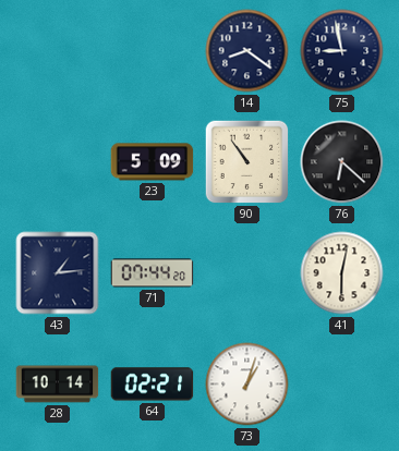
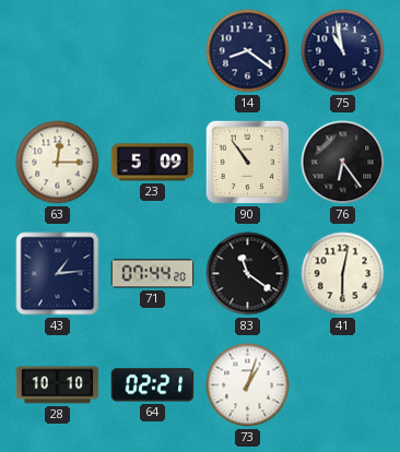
75: 8:58 -> 10:58 (343, 51)
63: none -> 12:15 (58, 163)
76: 6:22 -> 6:24 (343, 163)
83: none -> 11:21 (248, 274)
28: 10:14 -> 10:10 (58, 385)
